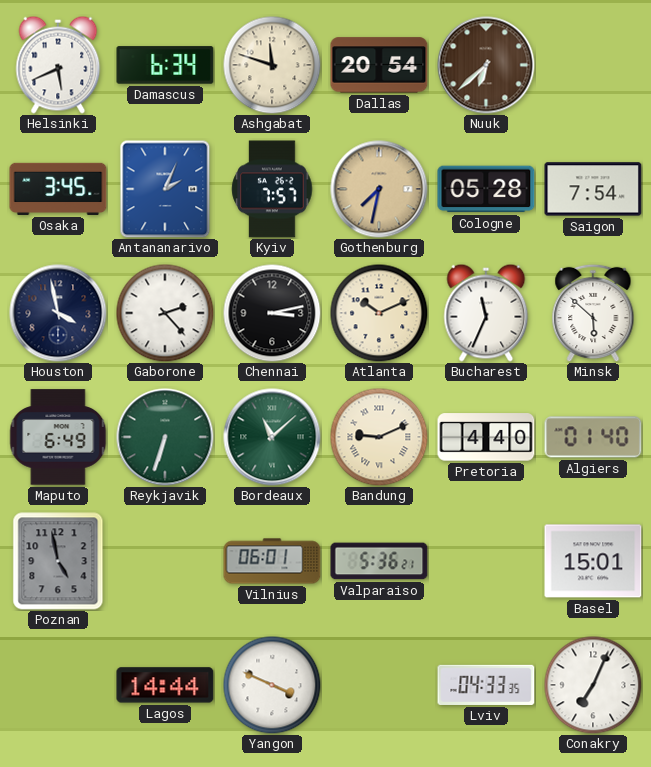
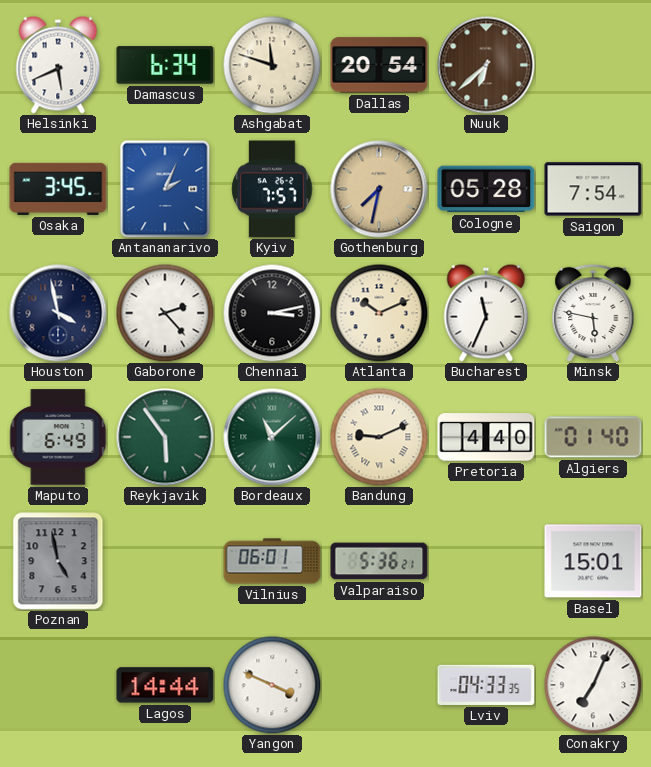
Minsk: 5:52 -> 5:47 (593, 313)
Reykjavik: 6:33 -> 5:54 (165, 437)
